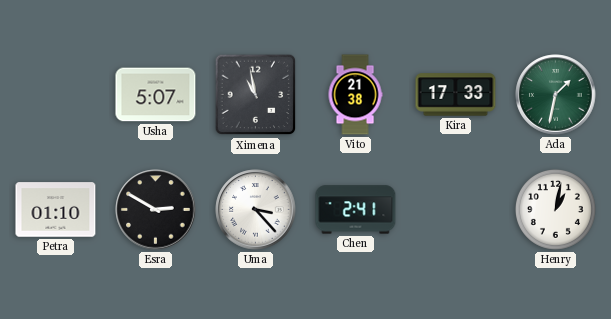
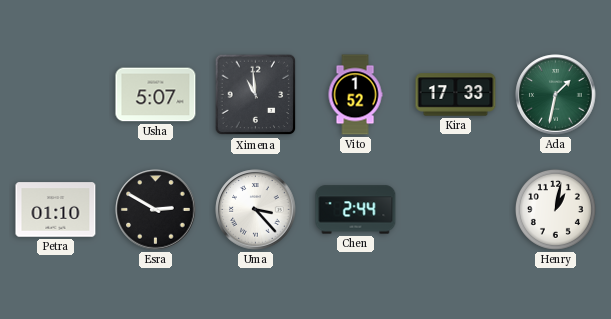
Ximena: 10:58 -> 10:59 (256, 95)
Vito: 21:38 -> 1:52 (355, 95)
Chen: 2:41 -> 2:44 (356, 210)
